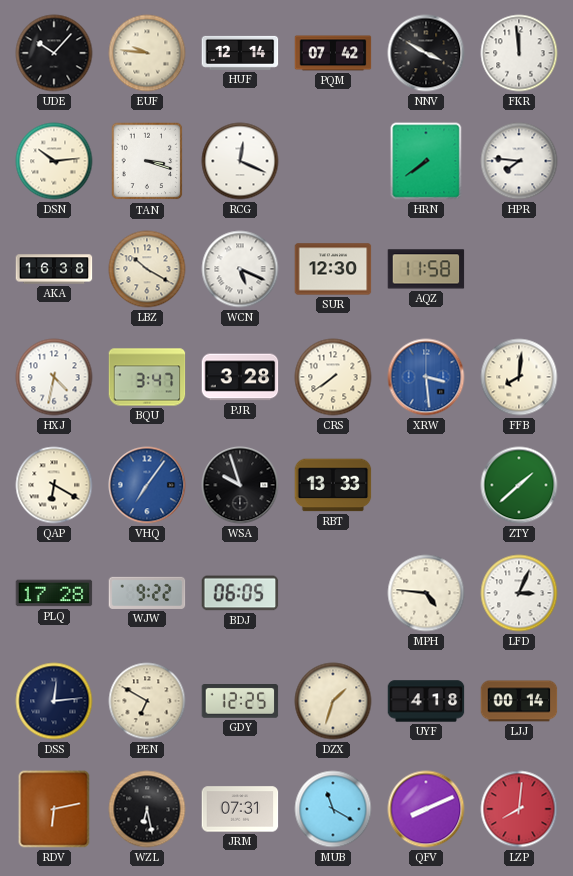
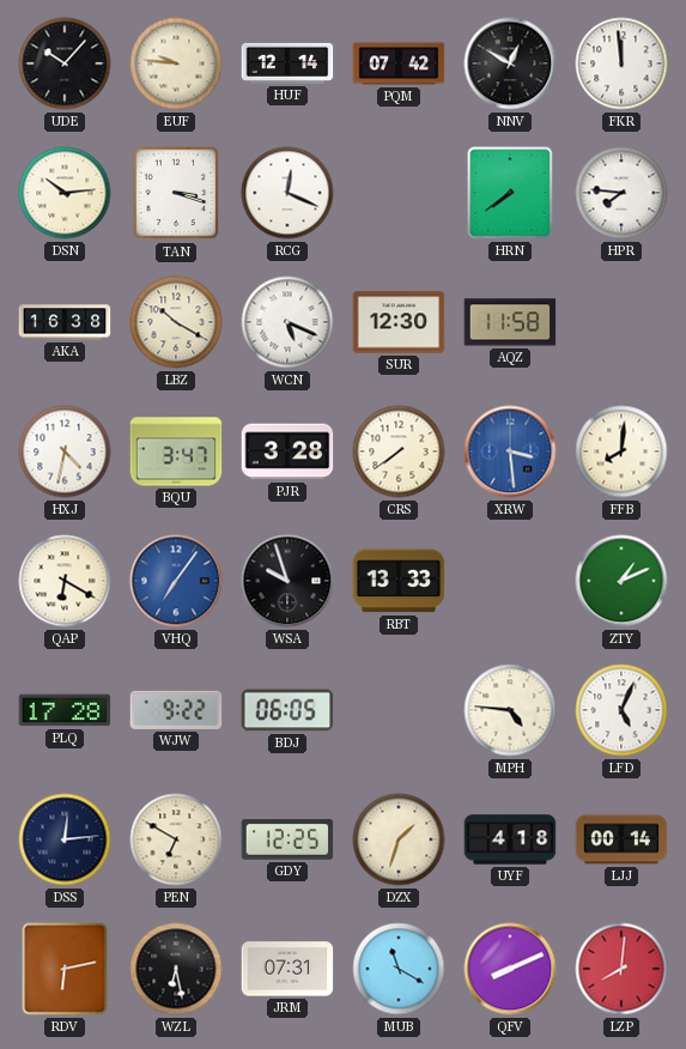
NNV: 3:50 -> 12:50 (510, 63)
ZTY: 1:38 -> 1:11 (621, 581)
LFD: 3:04 -> 5:04 (621, 710)
